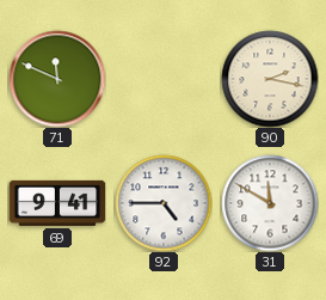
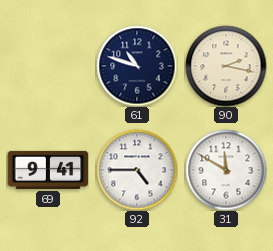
71: 11:49 -> none (57, 79)
61: none -> 10:48 (137, 66)
